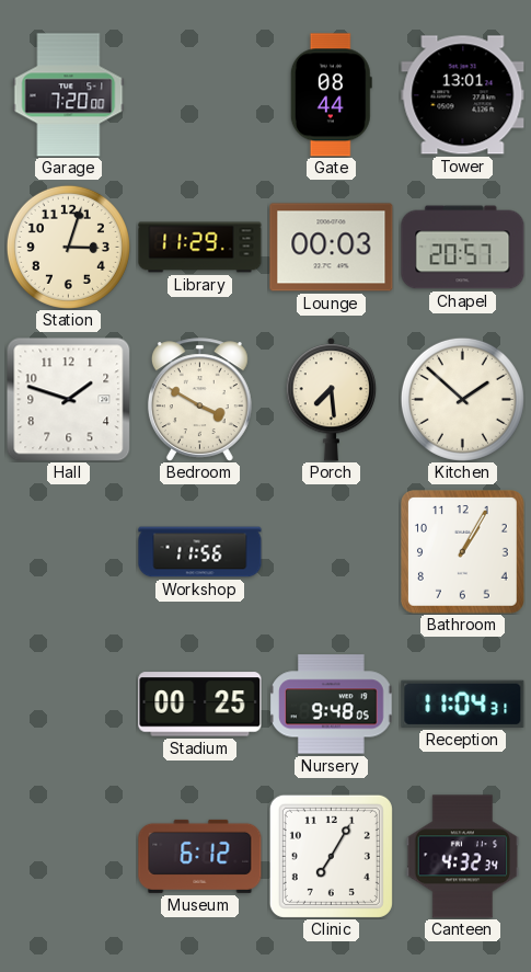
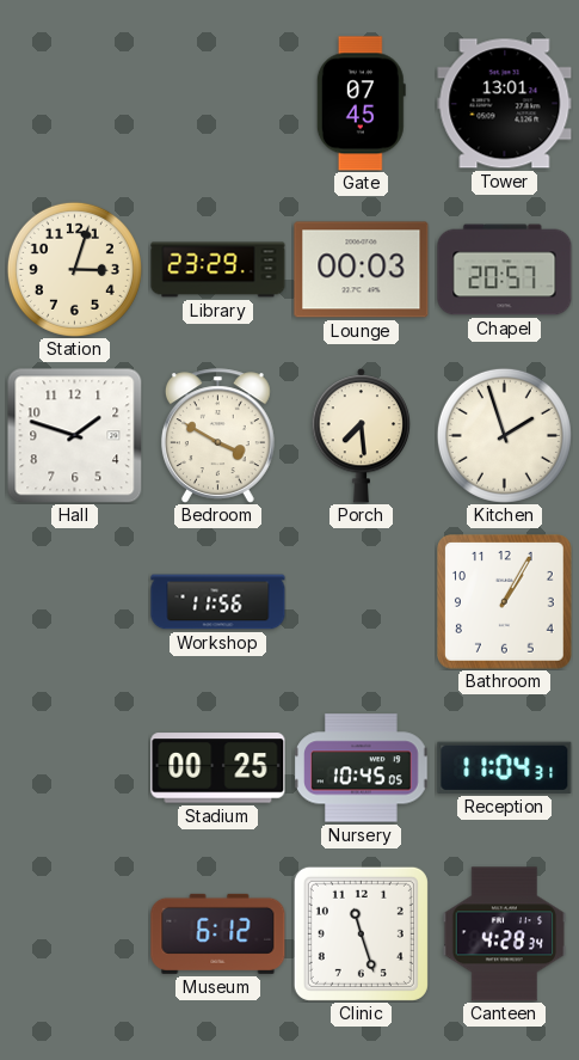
Garage: 7:20 -> none (69, 95)
Gate: 08:44 -> 07:45 (361, 104)
Library: 11:29 -> 23:29 (218, 270)
Kitchen: 1:52 -> 1:57 (504, 435)
Nursery: 9:48 -> 10:45 (362, 768)
Clinic: 7:05 -> 11:27 (361, 933)
Canteen: 4:32 -> 4:28 (505, 935)
